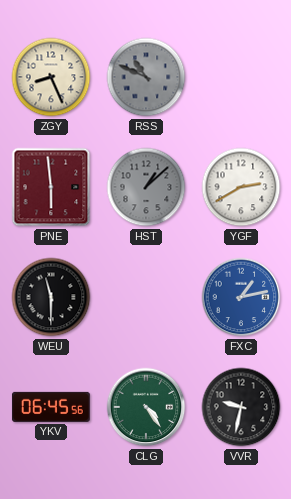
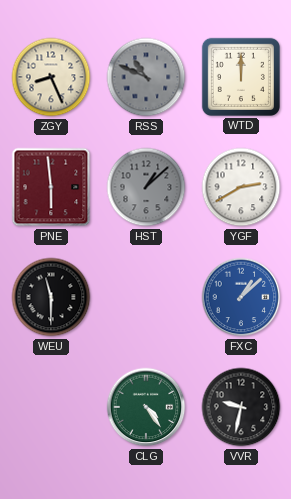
WTD: none -> 12:00 (241, 77)
FXC: 1:13 -> 1:08 (241, 297)
YKV: 06:45 -> none (51, 407)
